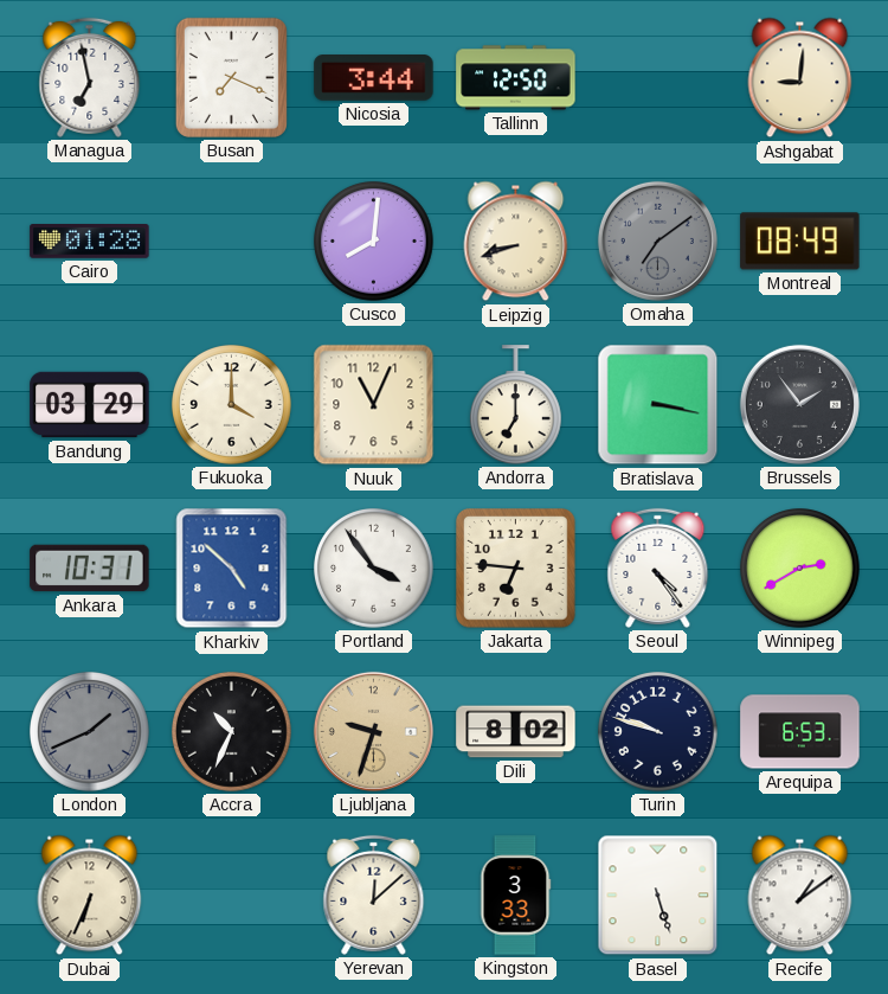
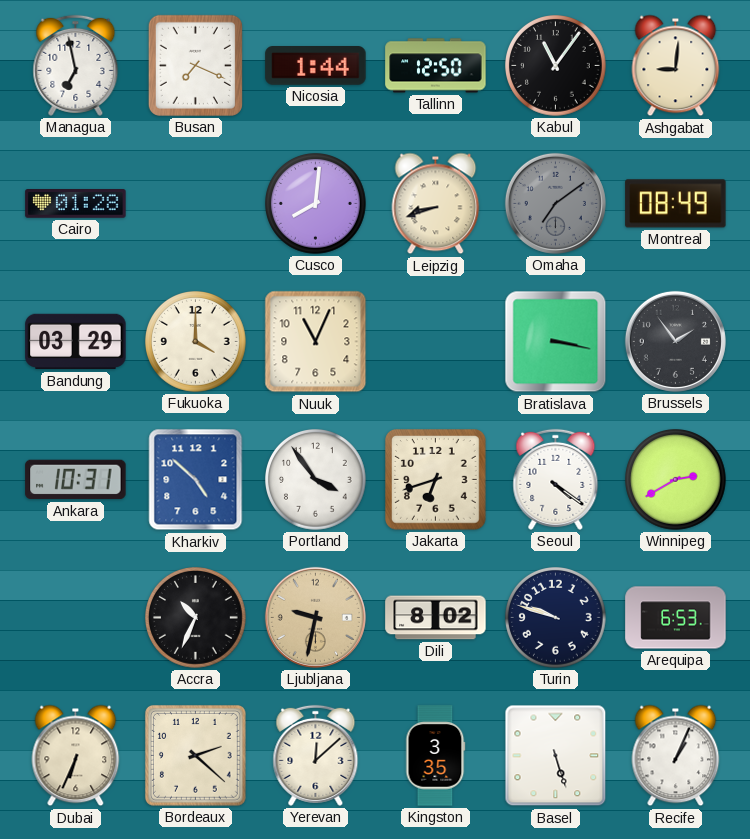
Nicosia: 3:44 -> 1:44 (316, 66)
Kabul: none -> 11:06 (556, 66)
Andorra: 7:00 -> none (515, 405)
Jakarta: 6:46 -> 6:42 (436, 480)
Seoul: 4:24 -> 4:21 (556, 479)
London: 1:41 -> none (90, 732)
Ljubljana: 9:33 -> 9:32 (315, 617)
Bordeaux: none -> 2:22 (195, 755)
Kingston: 3:33 -> 3:35 (436, 756)
Recife: 1:09 -> 1:04 (676, 756)
